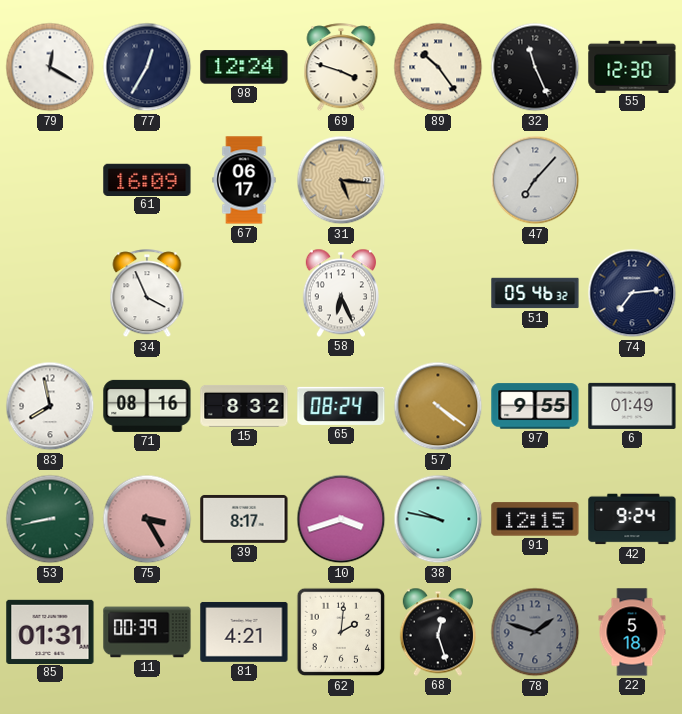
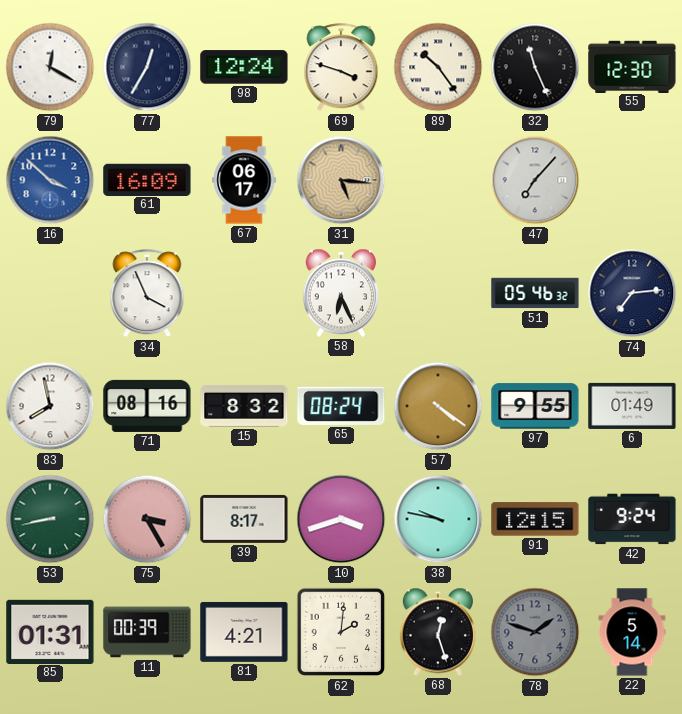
16: none -> 3:52 (50, 180)
22: 5:18 -> 5:14 (632, 632)
